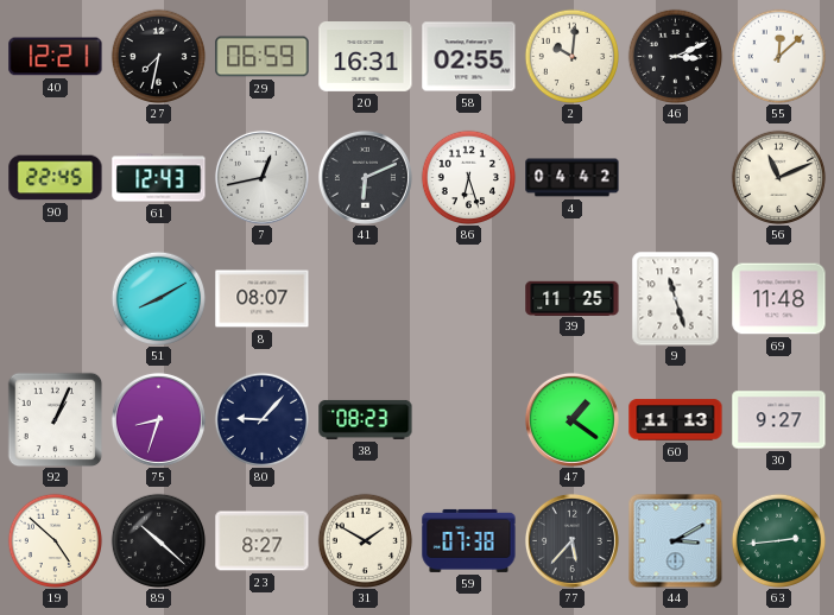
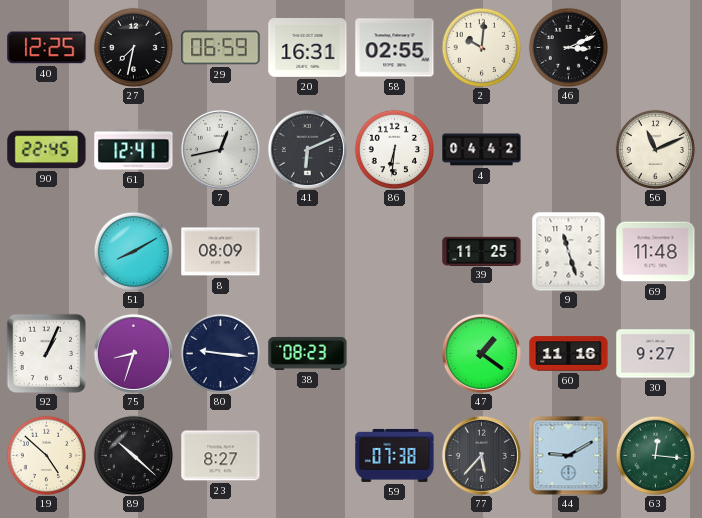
40: 12:21 -> 12:25 (47, 48)
55: 12:08 -> none (778, 56)
61: 12:43 -> 12:41 (134, 150)
86: 6:27 -> 6:31 (394, 149)
8: 08:07 -> 08:09 (221, 252)
80: 9:07 -> 9:16 (220, 353)
60: 11:13 -> 11:16 (569, 354)
31: 1:50 -> none (365, 540)
44: 3:10 -> 9:10 (568, 455)
63: 2:44 -> 12:16 (655, 455)
